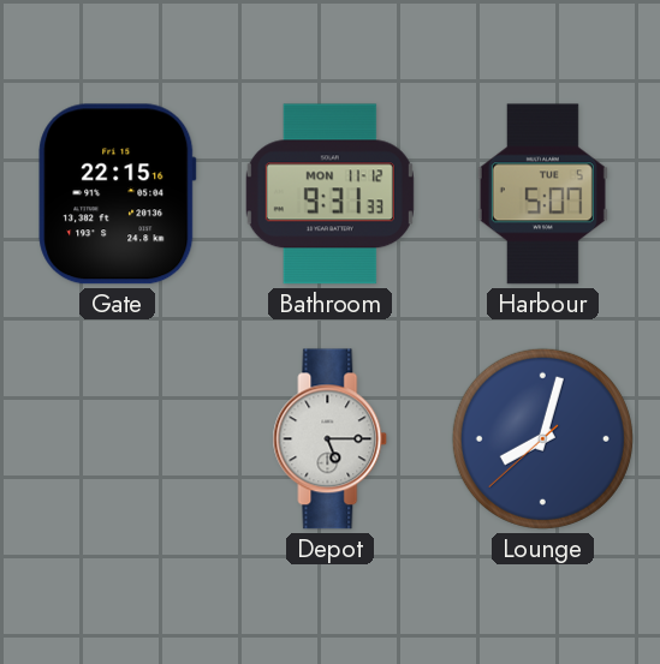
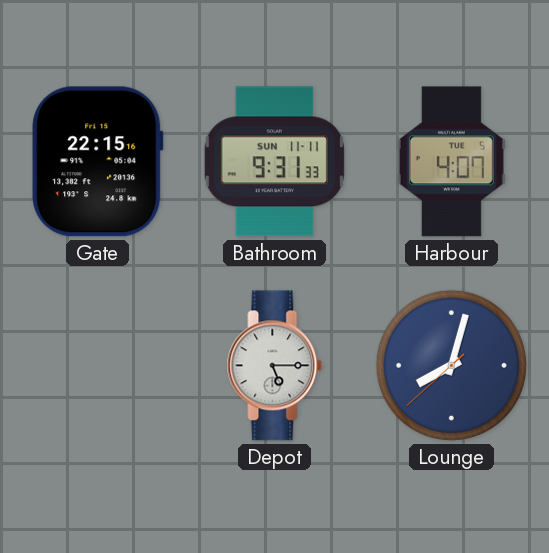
Bathroom date: MON 11-12 -> SUN 11-11 (274, 162)
Harbour: 5:07 -> 4:07 (451, 162)
